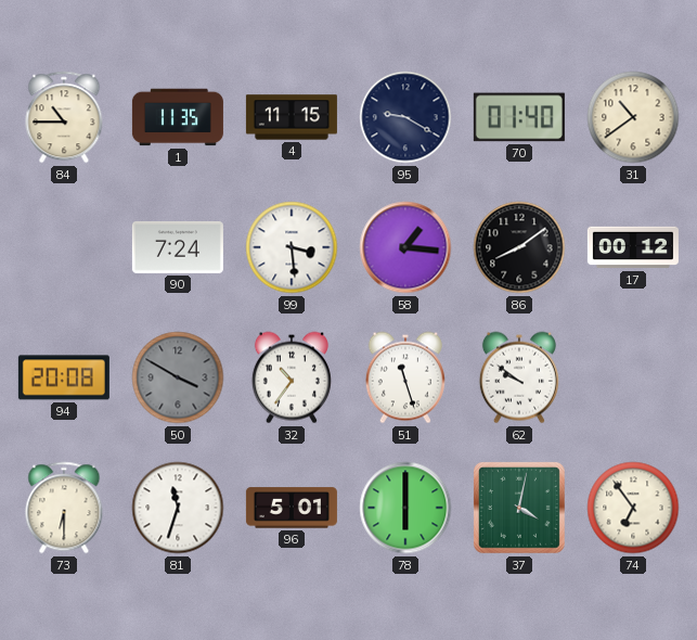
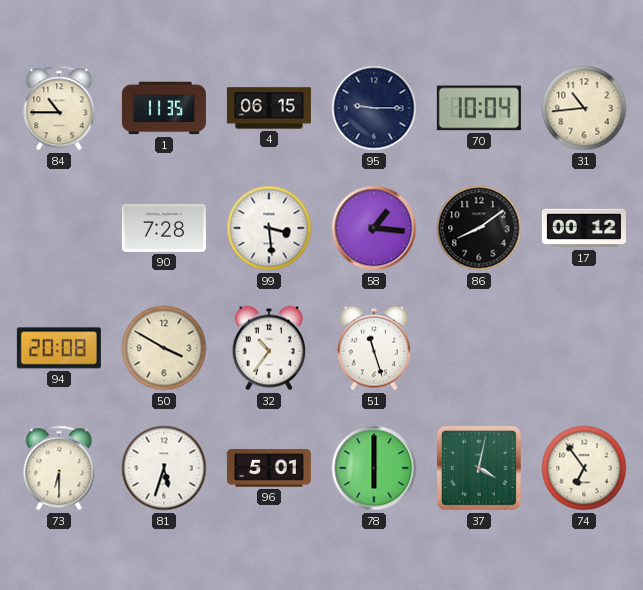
4: 11:15 -> 06:15 (269, 108)
95: 9:20 -> 9:15 (374, 108)
70: 01:40 -> 10:04 (479, 108)
31: 10:39 -> 10:44 (584, 108)
90: 7:24 -> 7:28 (164, 228)
50 dial: grey -> cream (164, 348)
62: 9:51 -> none (519, 377)
81: 11:33 -> 5:33 (164, 468)
